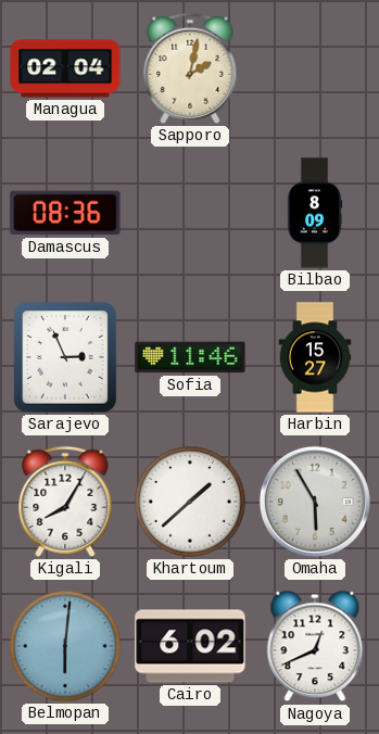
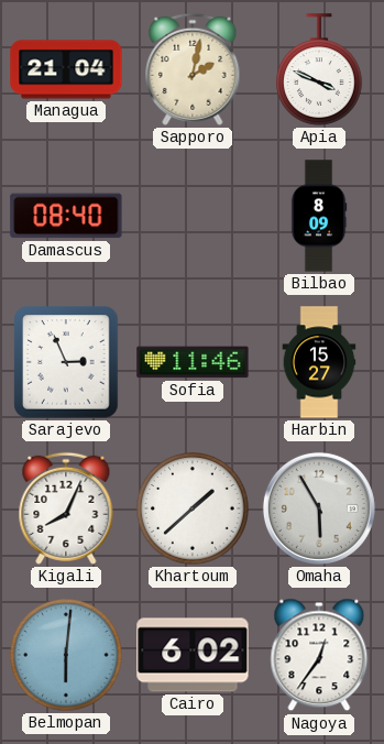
Managua: 02:04 -> 21:04 (66, 69)
Apia: none -> 3:49 (319, 69)
Damascus: 08:36 -> 08:40 (66, 216)
Kigali: 8:05 -> 8:04 (66, 508)
Nagoya: 12:41 -> 12:36 (319, 655)
